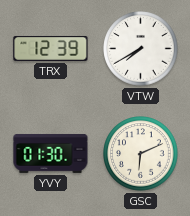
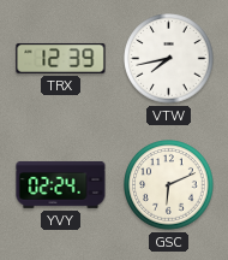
VTW: 7:40 -> 7:43 (169, 59)
YVY: 01:30 -> 02:24 (61, 184)
